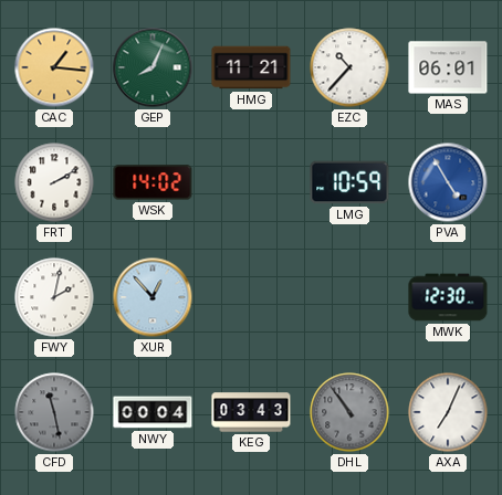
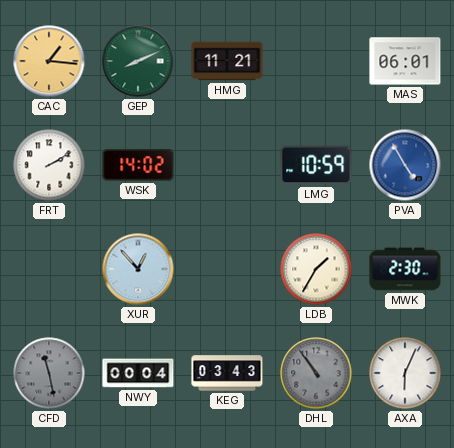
GEP: 8:04 -> 8:11 (138, 61)
EZC: 10:37 -> none (349, 67)
FWY: 2:02 -> none (54, 297)
LDB: none -> 1:35 (316, 269)
MWK: 12:30 -> 2:30 (405, 269)
AXA: 7:04 -> 6:04 (405, 373)
